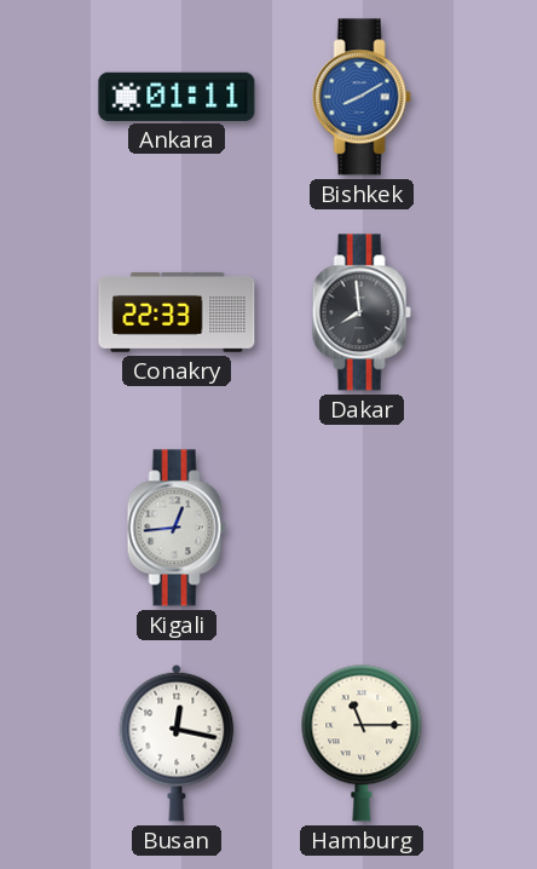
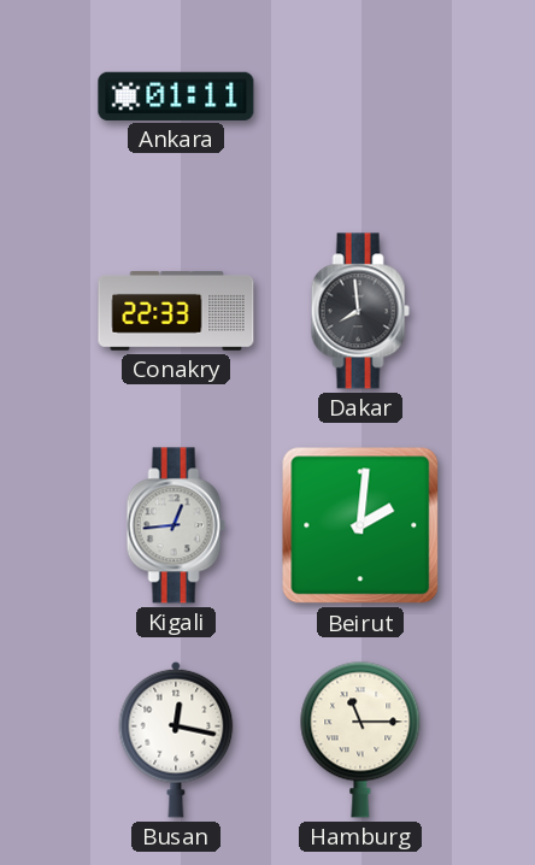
Bishkek: 8:10 -> none (362, 97)
Beirut: none -> 2:01 (360, 525)
